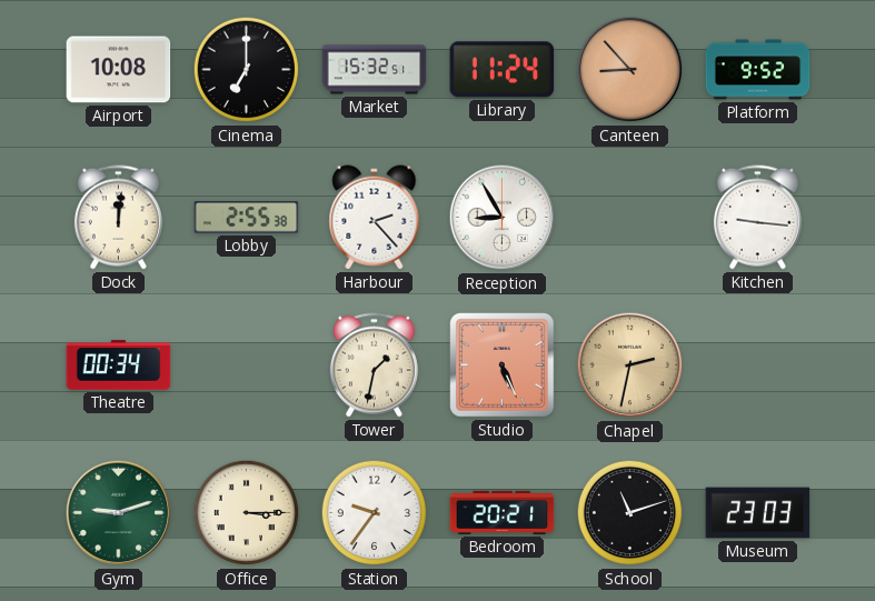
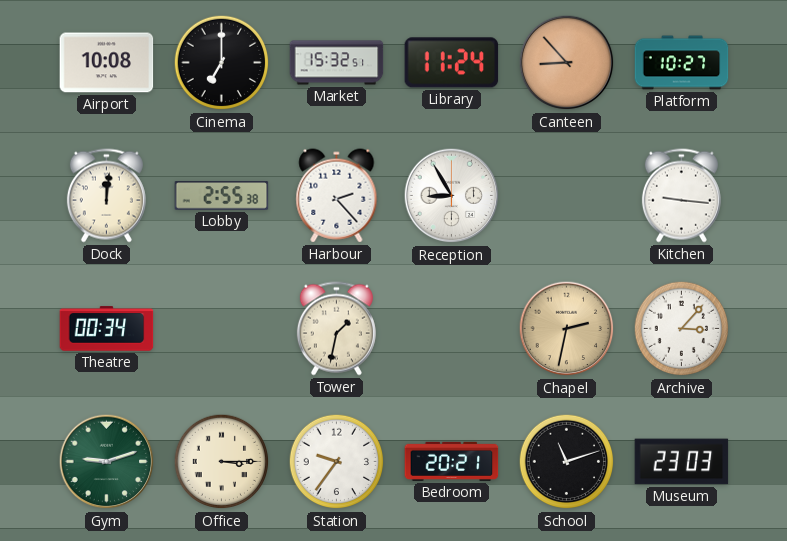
Platform: 9:52 -> 10:27 (682, 63)
Studio: 5:26 -> none (503, 365)
Archive: none -> 3:07 (682, 329)
